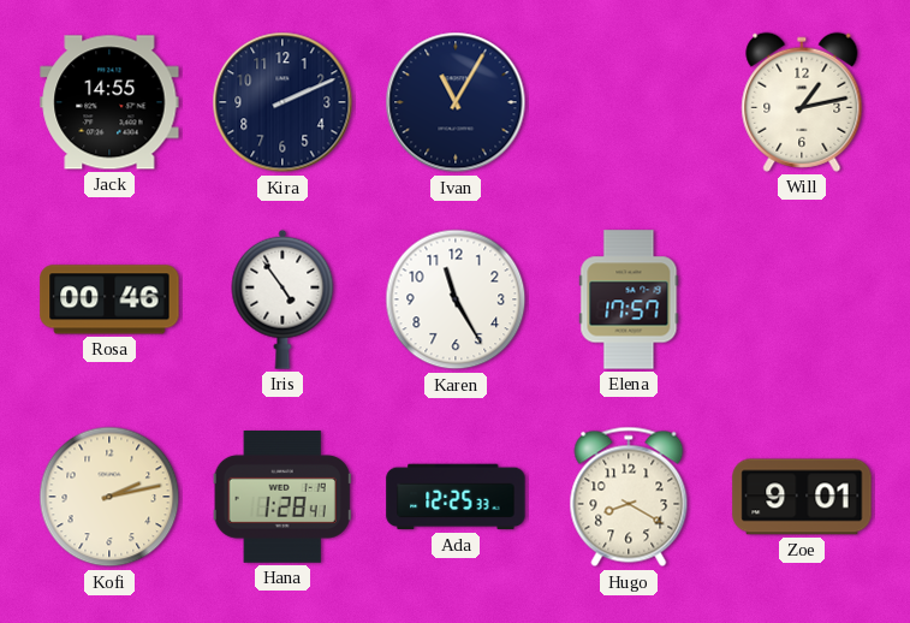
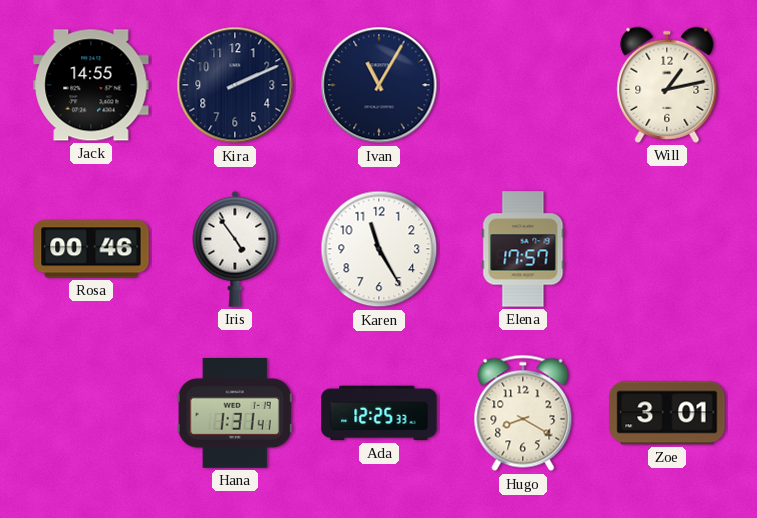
Kofi: 2:13 -> none (109, 497)
Hana: 1:28 -> 1:31 (235, 414)
Zoe: 9:01 -> 3:01 (667, 413)
